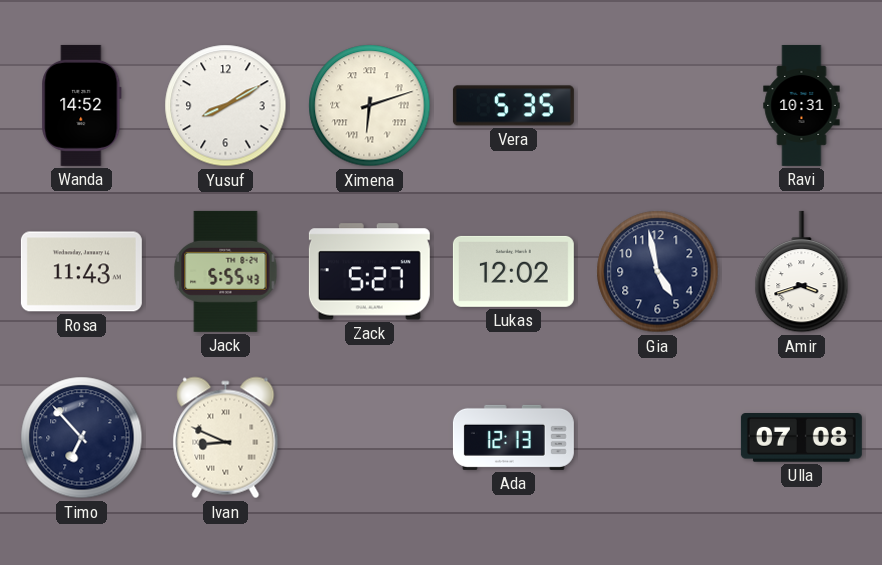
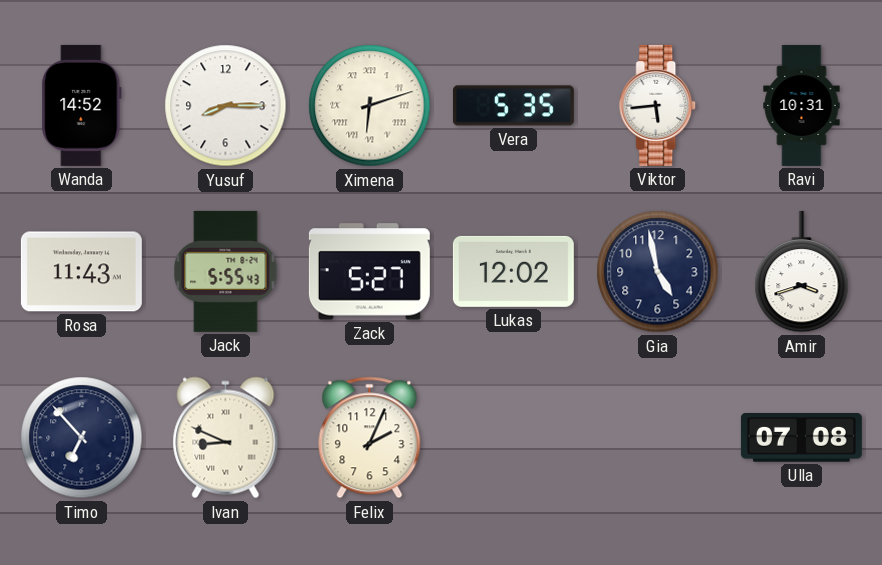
Yusuf: 8:10 -> 8:15 (226, 106)
Viktor: none -> 5:44 (658, 105)
Felix: none -> 2:04 (370, 438)
Ada: 12:13 -> none (513, 437)
